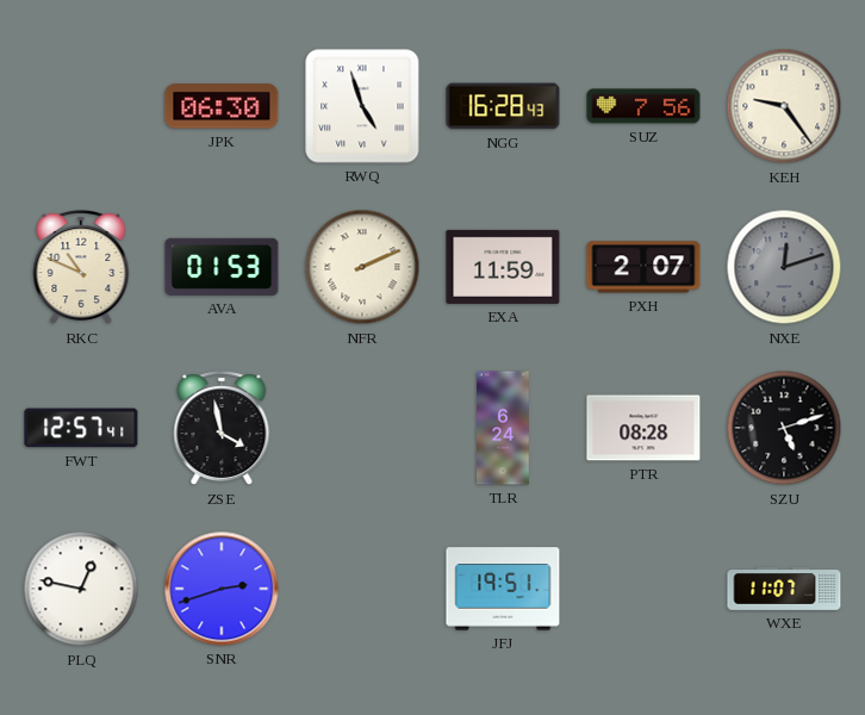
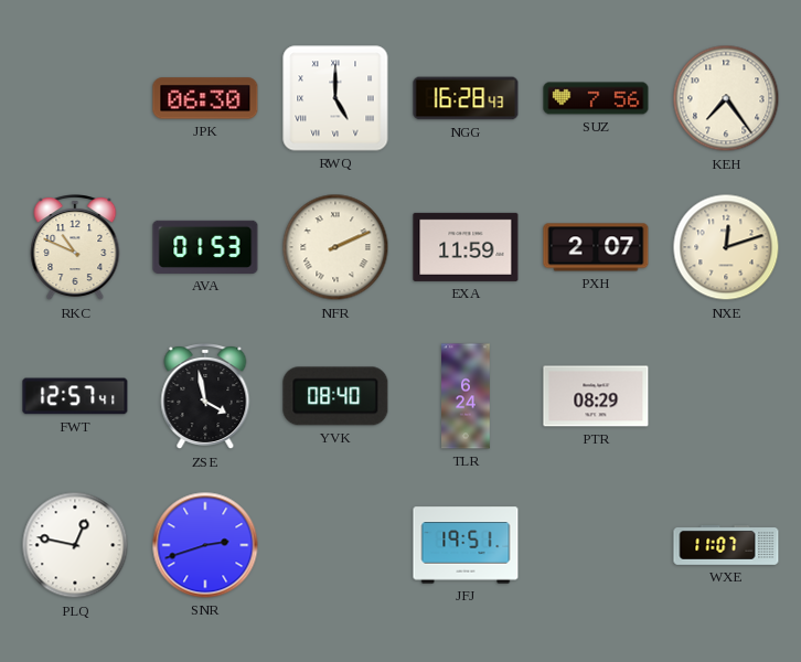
RWQ: 4:57 -> 5:00 (335, 98)
KEH: 9:24 -> 7:24 (726, 98)
NXE dial: grey -> cream (726, 247)
YVK: none -> 08:40 (335, 396)
PTR: 08:28 -> 08:29 (596, 396)
SZU: 5:12 -> none (784, 428)
